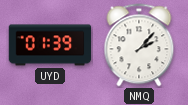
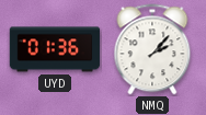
UYD: 01:39 -> 01:36 (55, 49)
